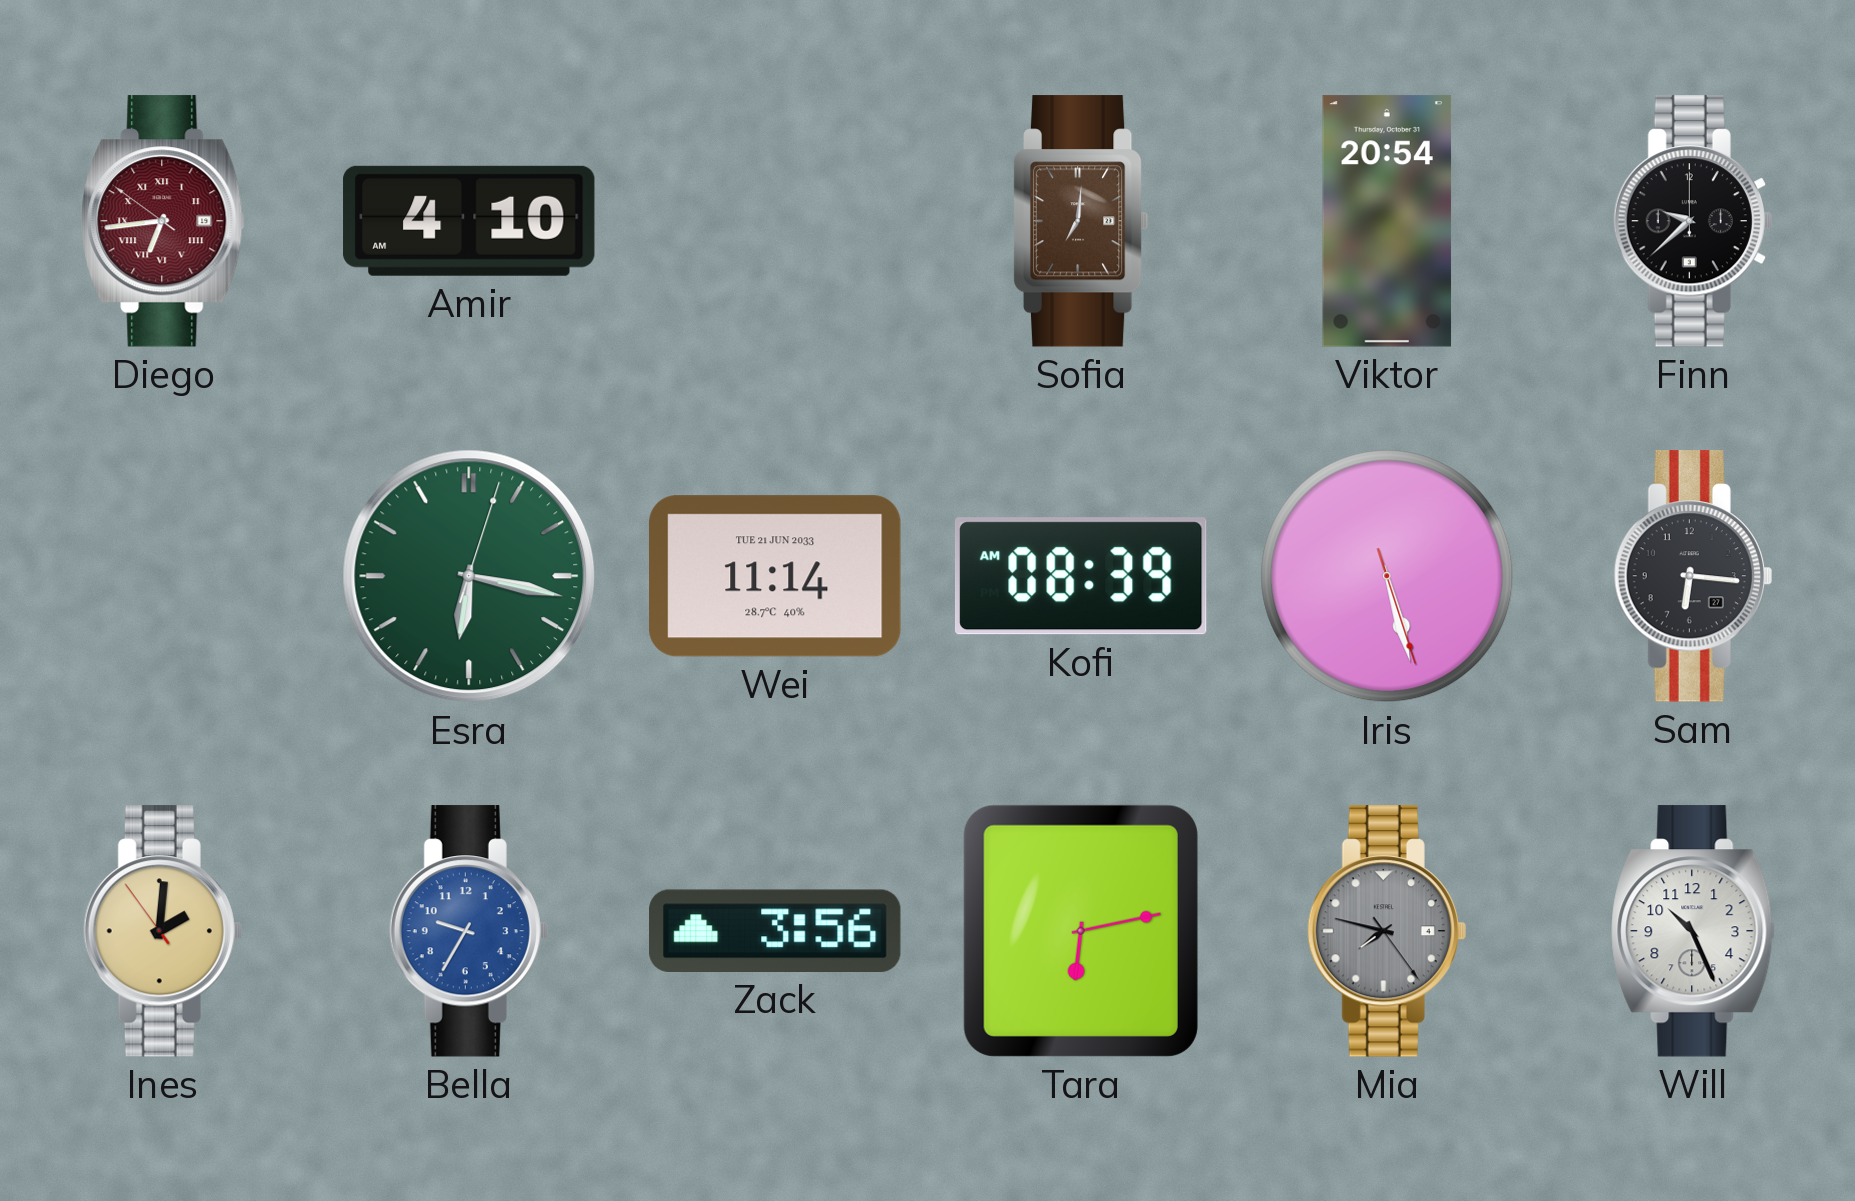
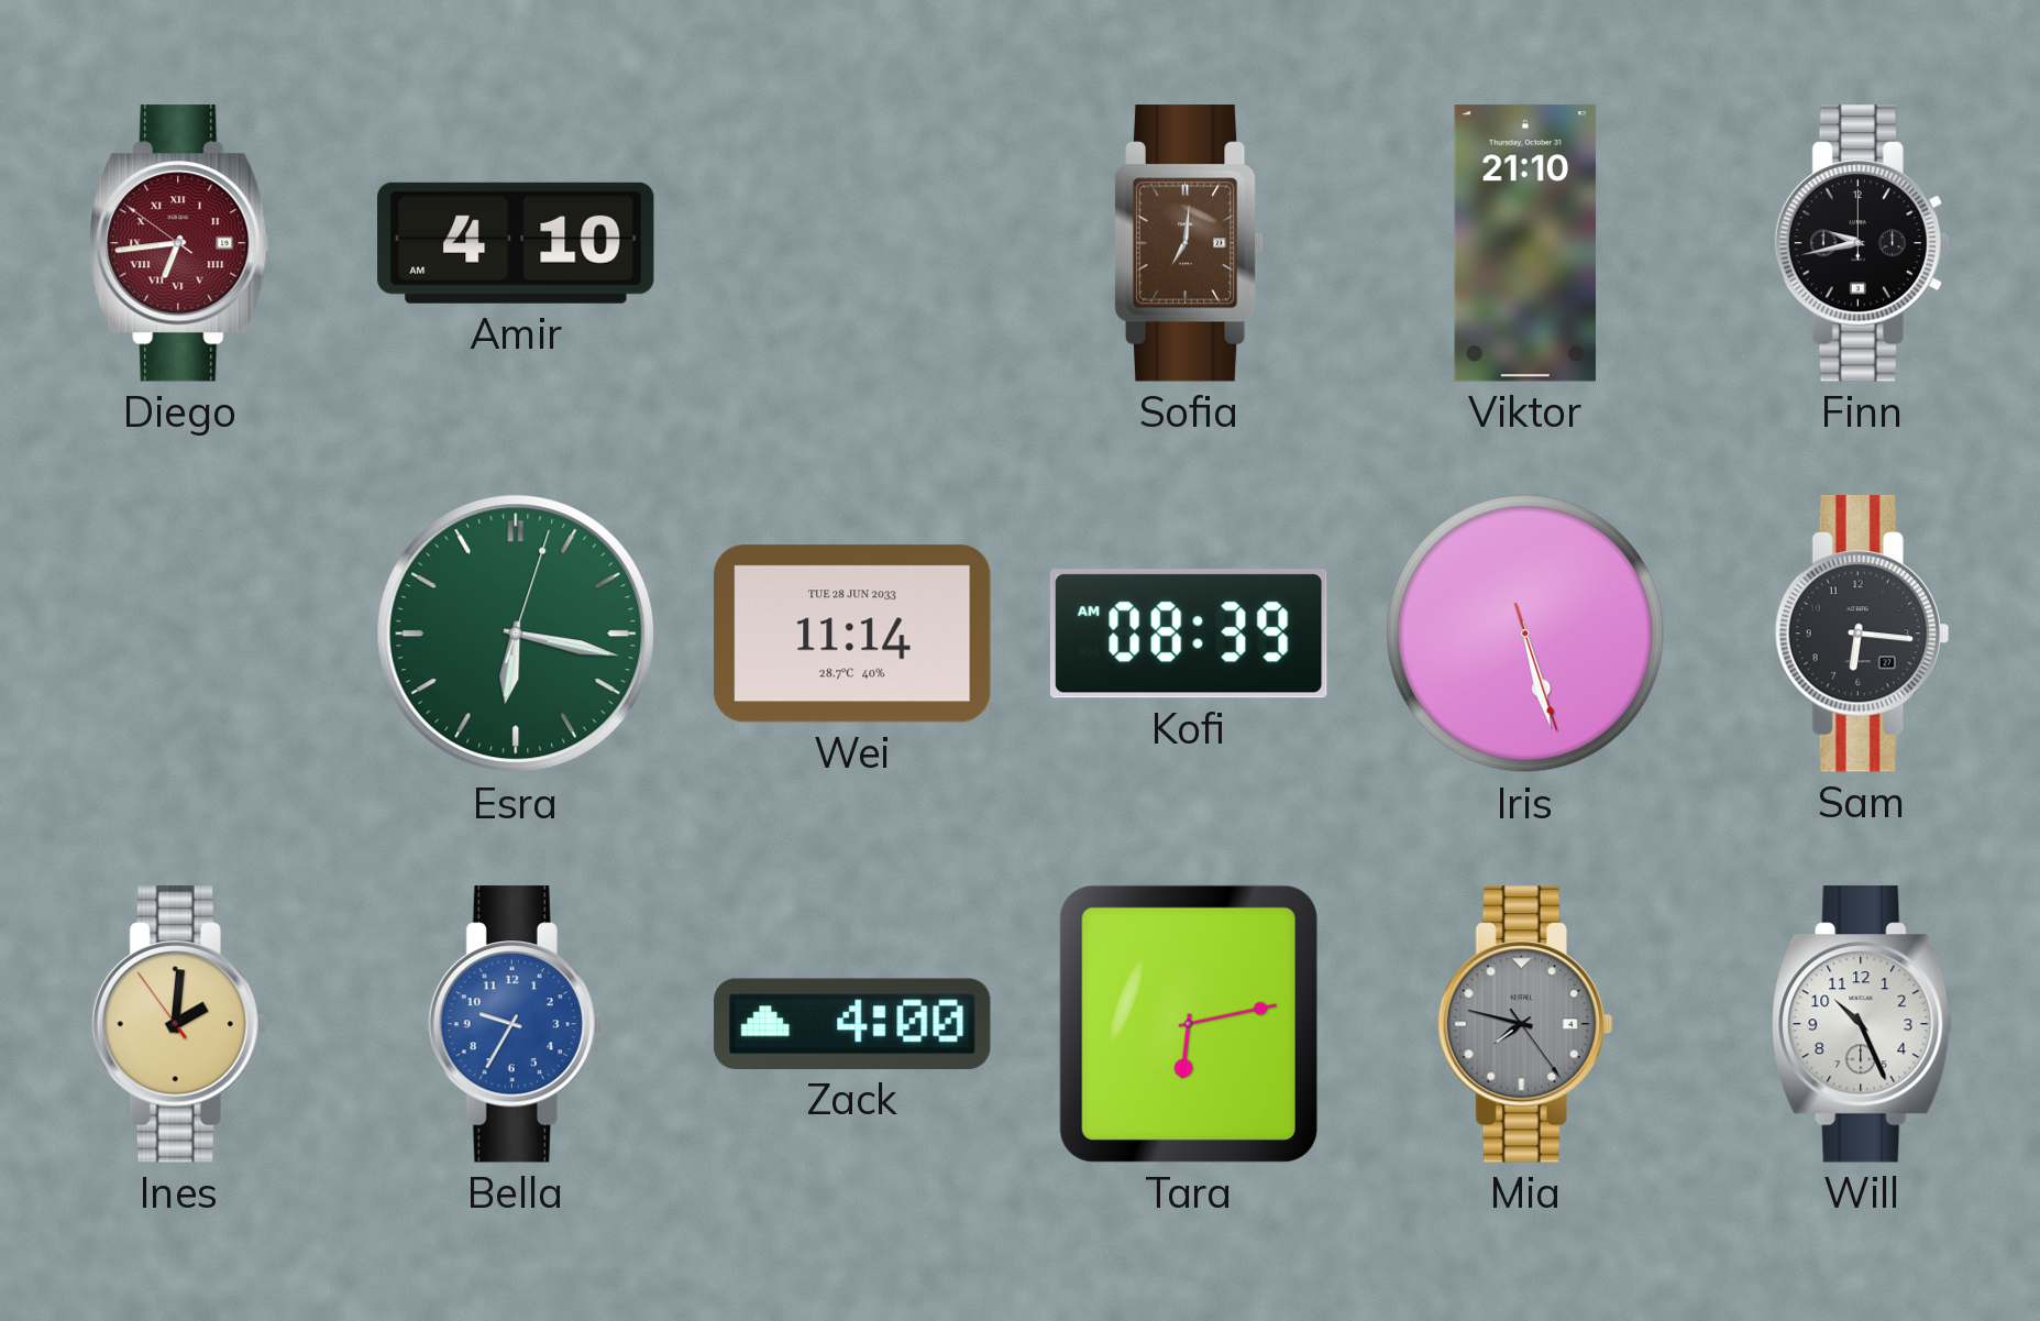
Viktor: 20:54 -> 21:10 (1525, 243)
Finn: 9:38 -> 9:43 (1862, 243)
Wei date: TUE 21 JUN 2033 -> TUE 28 JUN 2033 (852, 634)
Zack: 3:56 -> 4:00 (852, 1024)
